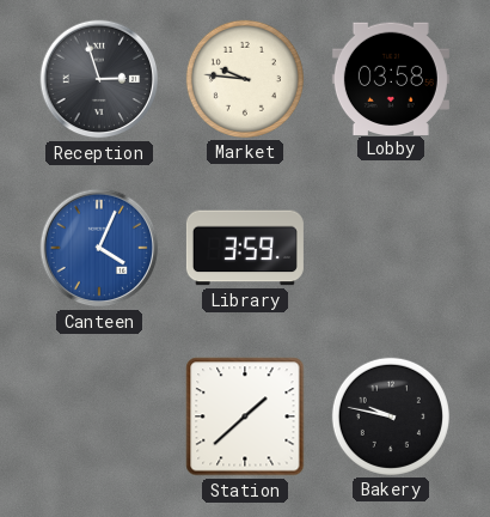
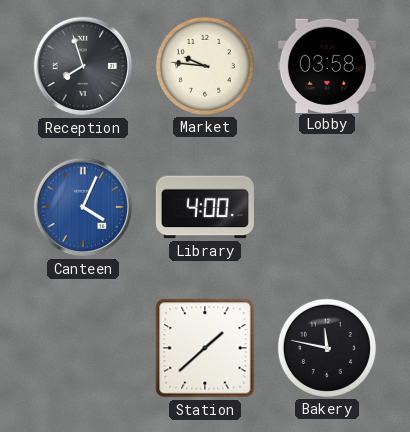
Reception: 2:57 -> 7:57 (83, 66)
Library: 3:59 -> 4:00 (205, 207)
Bakery: 9:47 -> 11:47 (327, 348)
